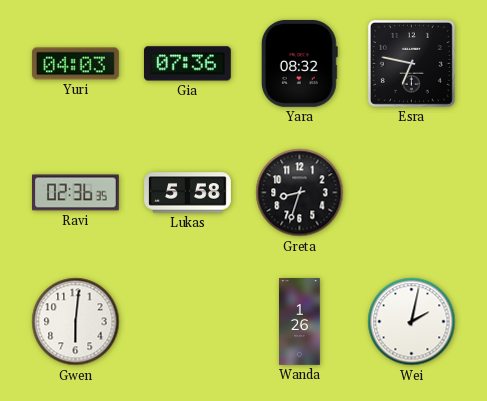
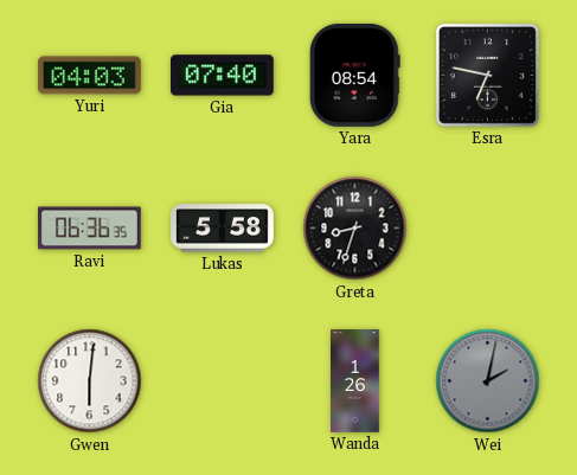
Gia: 07:36 -> 07:40 (222, 76)
Yara: 08:32 -> 08:54 (354, 75)
Ravi: 02:36 -> 06:36 (90, 229)
Wei dial: white -> grey (488, 381)
